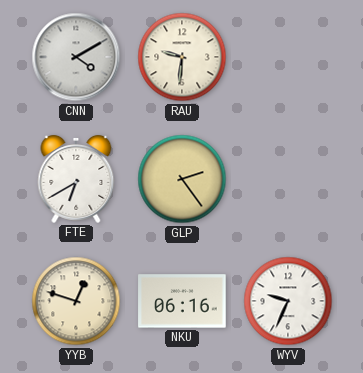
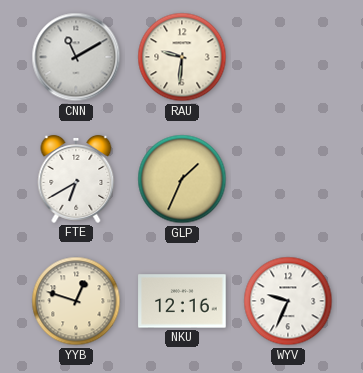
CNN: 4:10 -> 11:10 (76, 57)
GLP: 2:24 -> 1:34 (182, 179)
NKU: 06:16 -> 12:16 (182, 301)
